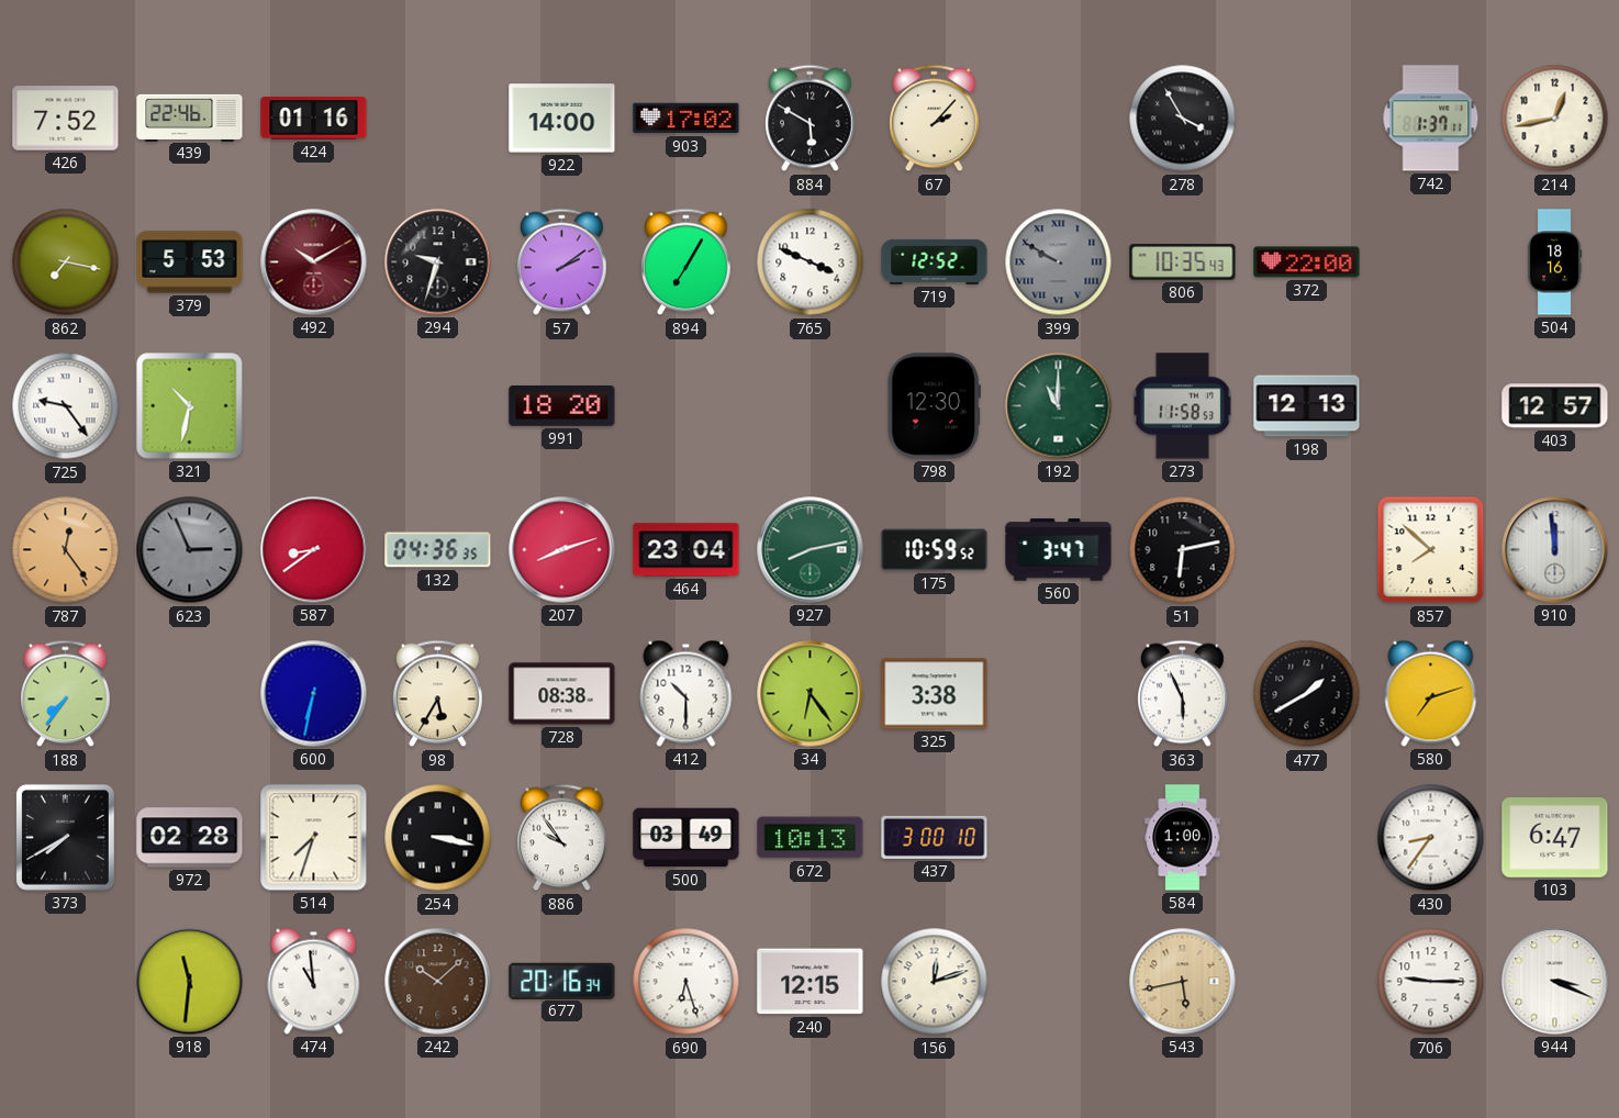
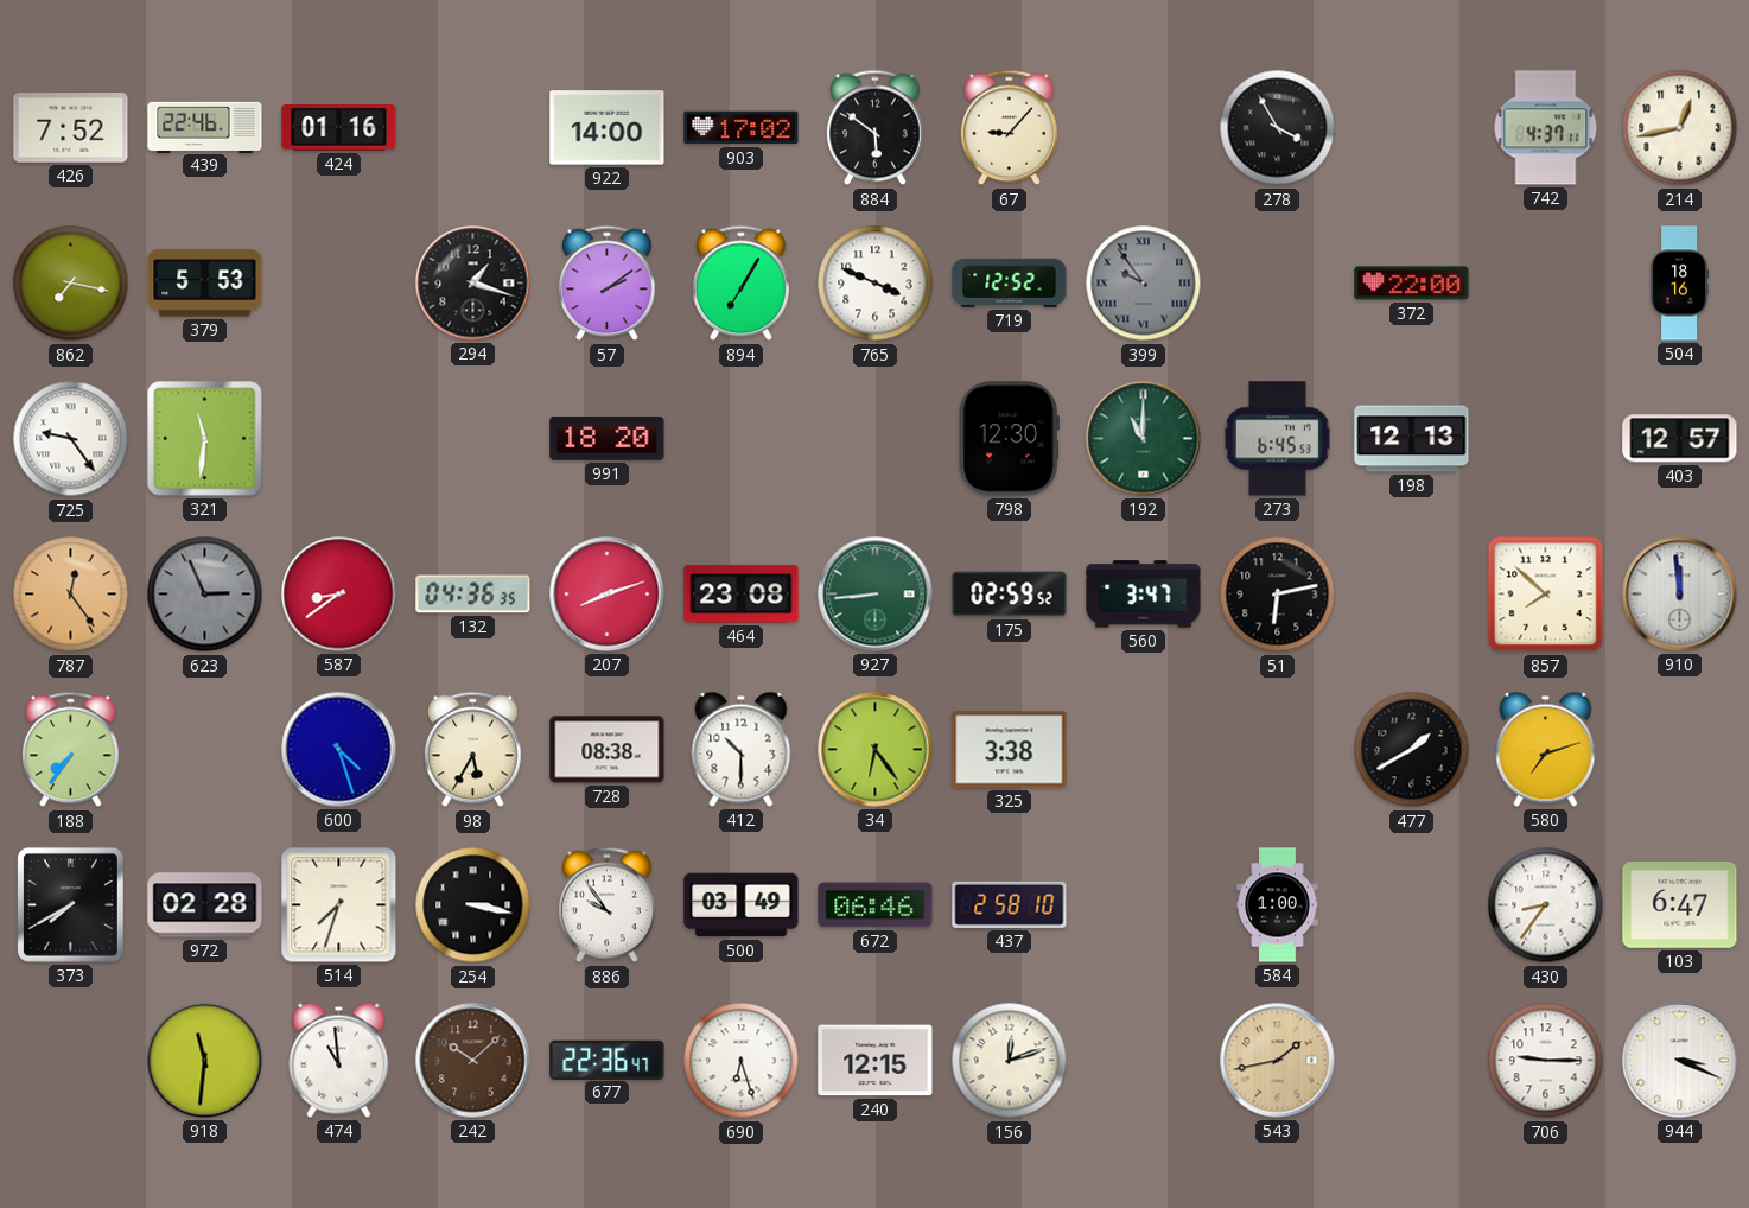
884: 5:50 -> 5:51 (876, 128)
67: 2:07 -> 9:07 (1010, 128)
742: 1:37 -> 4:37 (1546, 128)
492: 10:10 -> none (314, 262)
294: 9:33 -> 1:18 (473, 284)
399: 9:50 -> 9:54 (1144, 284)
806: 10:35 -> none (1183, 262)
321: 10:32 -> 11:31 (205, 439)
273: 11:58 -> 6:45 (1277, 439)
464: 23:04 -> 23:08 (742, 595)
927: 8:13 -> 8:44 (876, 595)
175: 10:59 -> 02:59 (1010, 595)
600: 6:32 -> 4:27 (339, 750)
363: 5:56 -> none (1183, 694)
672: 10:13 -> 06:46 (876, 905)
437: 3:00 -> 2:58 (1010, 904)
677: 20:16 -> 22:36 (608, 1060)
543: 5:43 -> 1:43 (1278, 1061)
